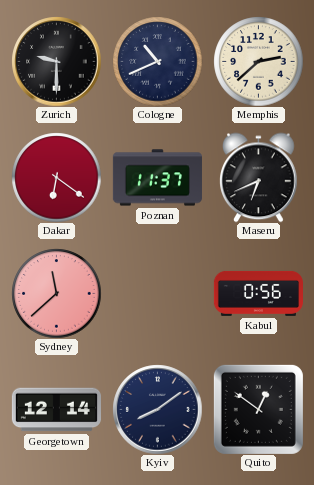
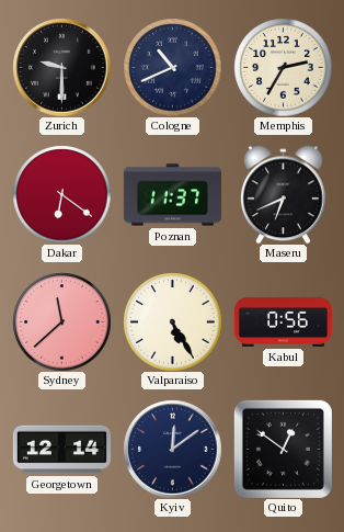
Memphis: 2:38 -> 2:35 (283, 67)
Valparaiso: none -> 5:25 (172, 321)
Kyiv: 8:09 -> 12:09 (172, 449)
